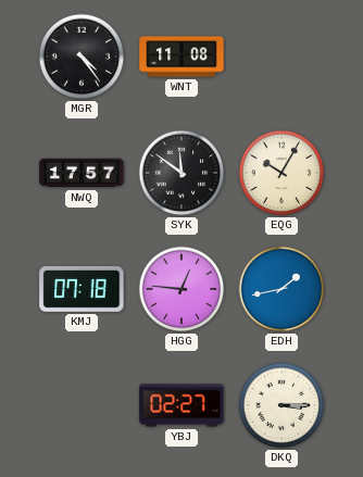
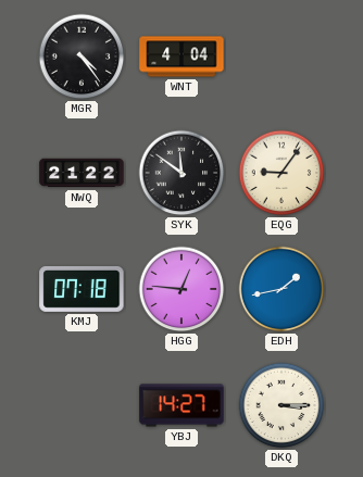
WNT: 11:08 -> 4:04 (181, 57)
NWQ: 17:57 -> 21:22 (82, 173)
EQG: 10:05 -> 9:06 (281, 173)
YBJ: 02:27 -> 14:27 (181, 405)
